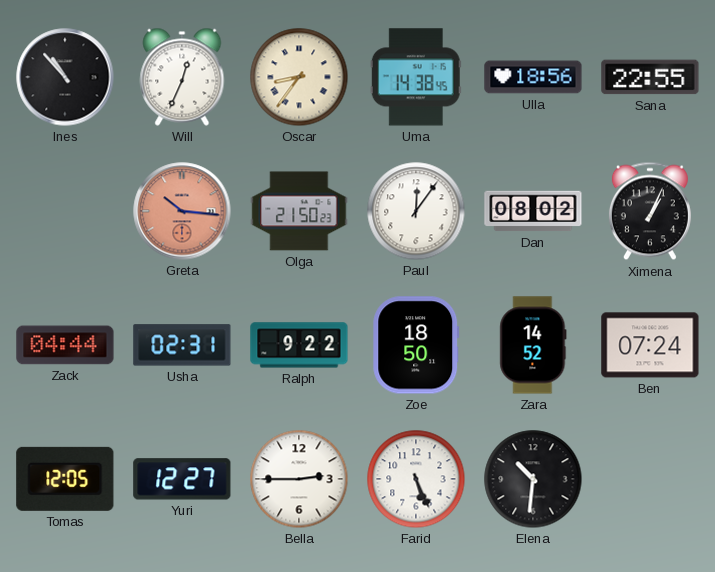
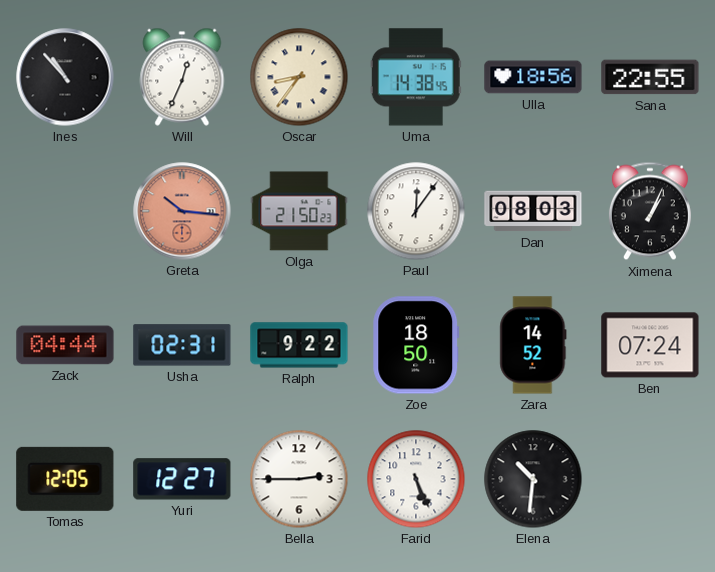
Dan: 08:02 -> 08:03 (533, 211)
